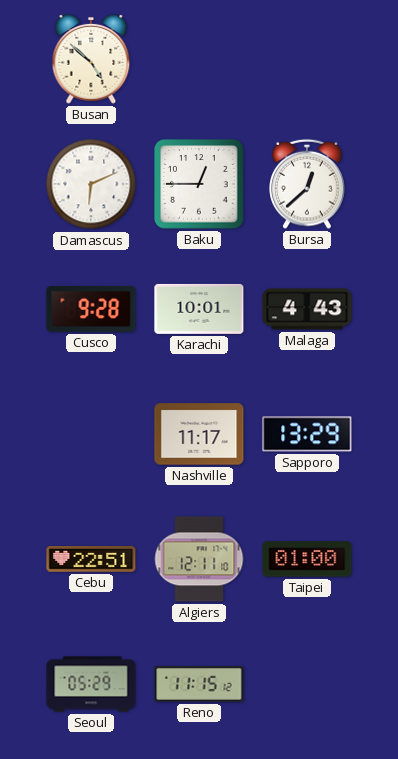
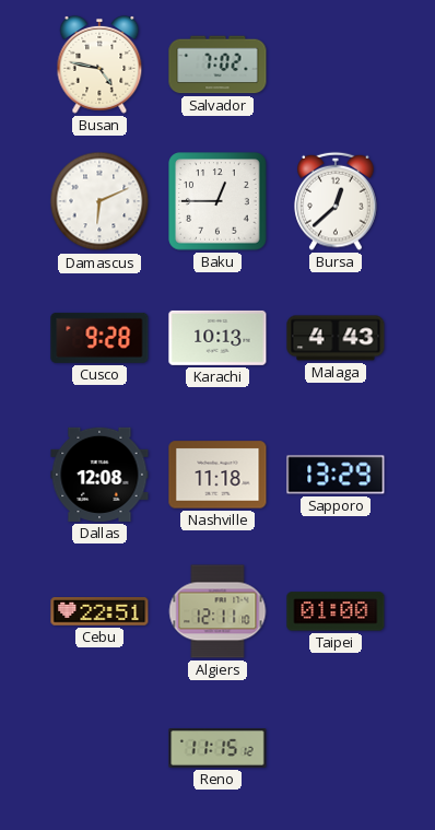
Busan: 4:52 -> 4:47 (99, 65)
Salvador: none -> 7:02 (217, 65)
Karachi: 10:01 -> 10:13 (217, 338)
Dallas: none -> 12:08 (99, 475)
Nashville: 11:17 -> 11:18 (217, 475)
Seoul: 05:29 -> none (91, 684)
